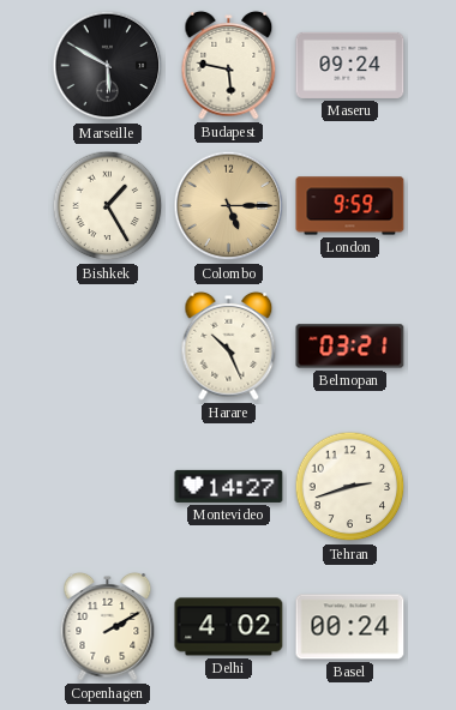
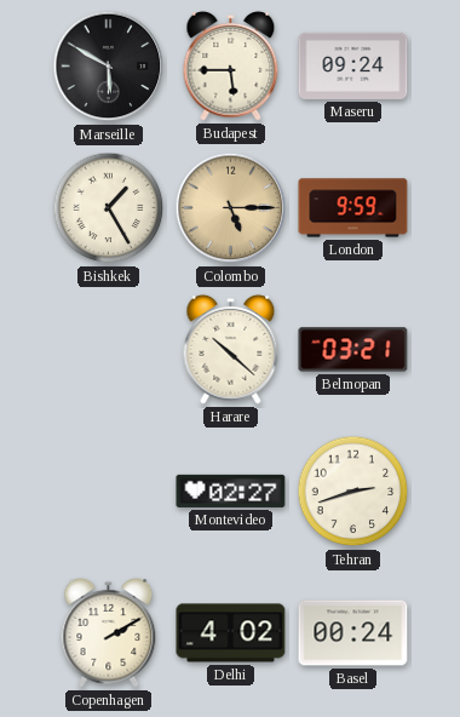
Budapest: 5:47 -> 5:45 (231, 65)
Harare: 10:26 -> 10:22 (231, 349)
Montevideo: 14:27 -> 02:27 (231, 491)
